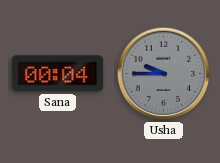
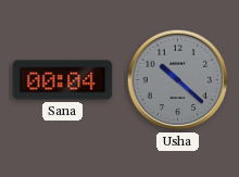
Usha: 9:45 -> 10:22 (178, 80)
